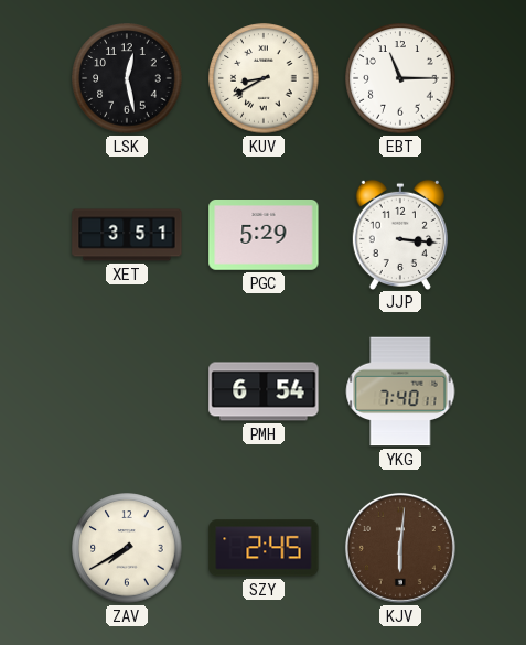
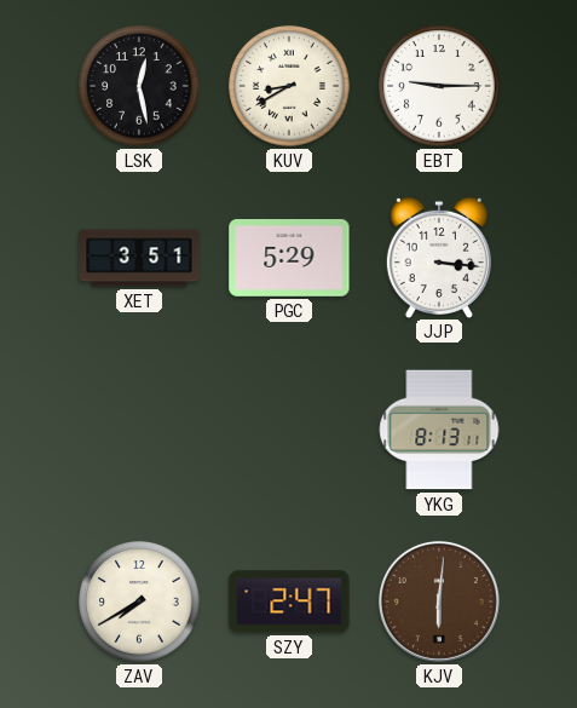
EBT: 11:15 -> 9:15 (439, 86)
PMH: 6:54 -> none (264, 391)
YKG: 7:40 -> 8:13 (439, 430)
SZY: 2:45 -> 2:47 (289, 601)
